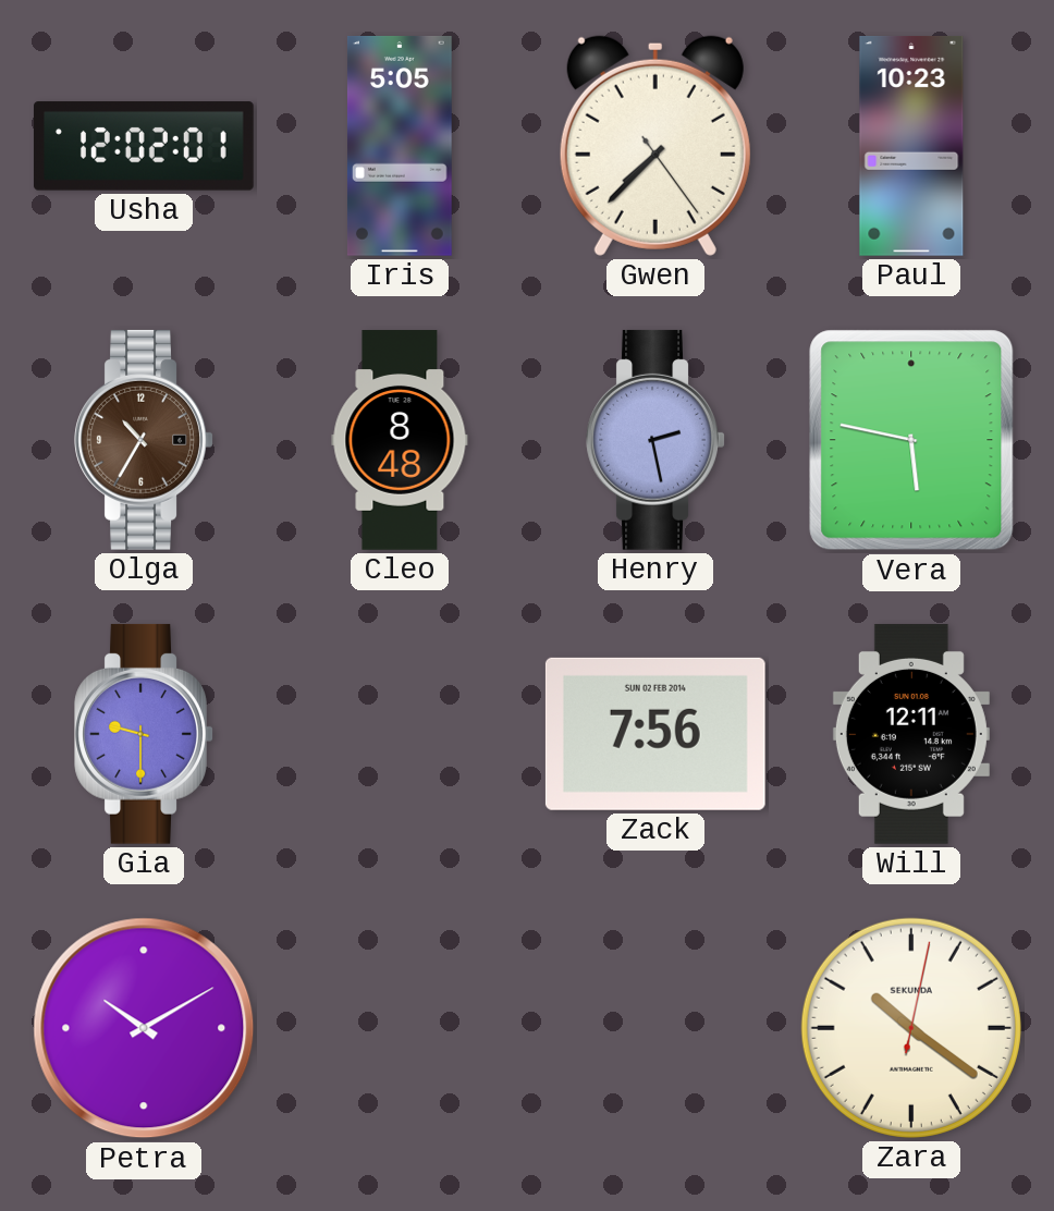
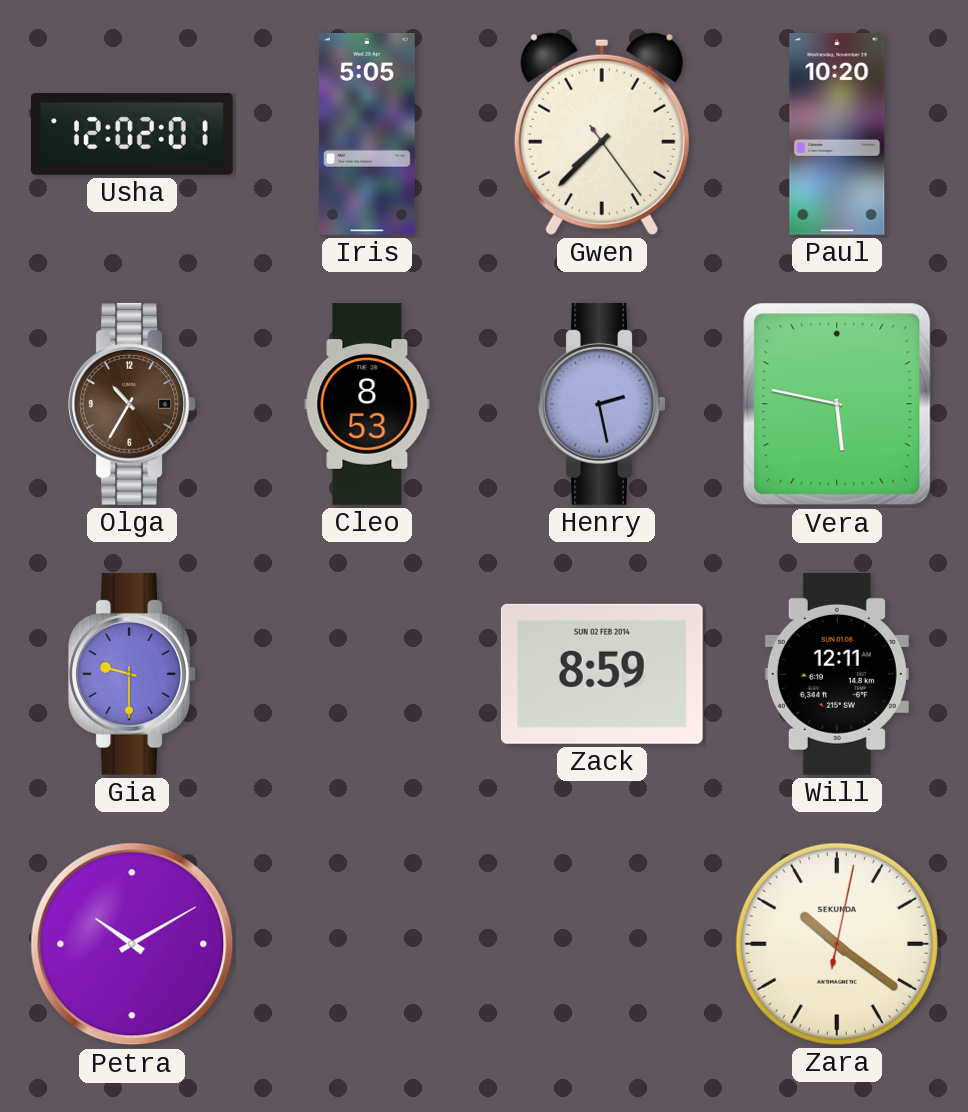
Paul: 10:23 -> 10:20 (837, 135)
Cleo: 8:48 -> 8:53 (367, 405)
Zack: 7:56 -> 8:59 (602, 674)
